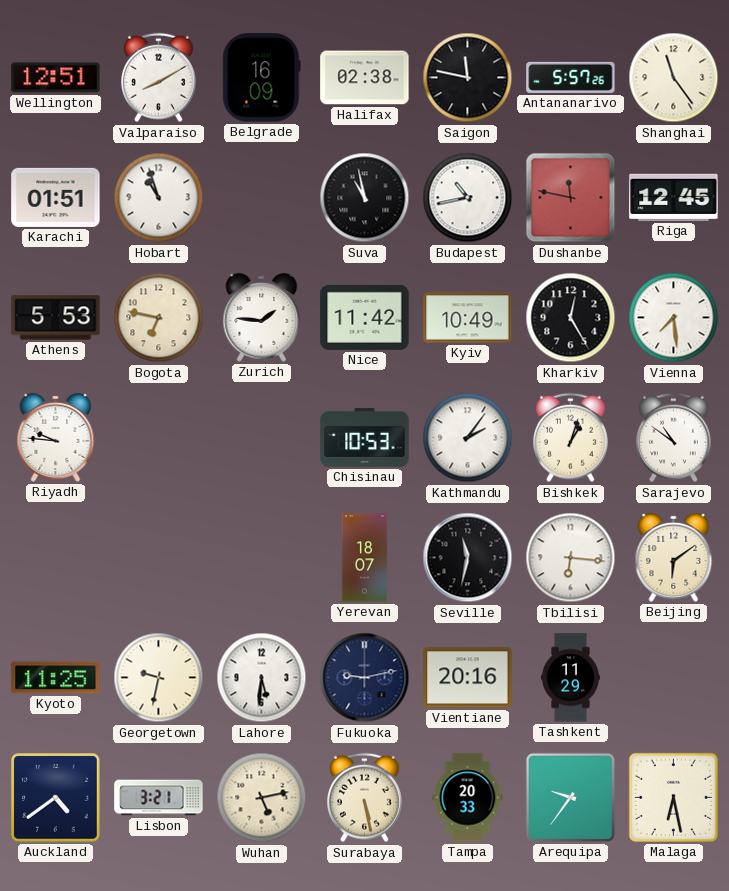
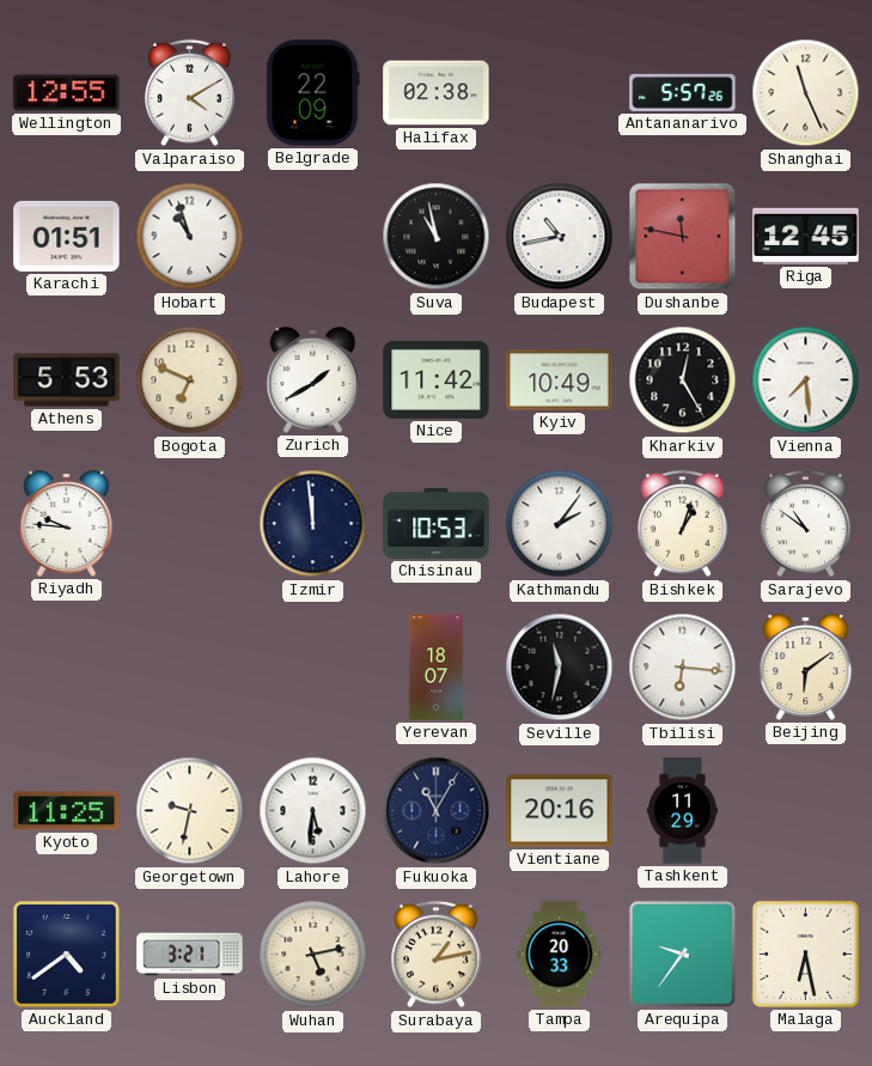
Wellington: 12:51 -> 12:55 (67, 93)
Valparaiso: 8:10 -> 4:10 (190, 93)
Belgrade: 16:09 -> 22:09 (313, 93)
Saigon: 11:47 -> none (468, 78)
Shanghai: 11:24 -> 11:26 (806, 93)
Bogota: 6:47 -> 6:49 (190, 380)
Zurich: 1:46 -> 1:40 (313, 379)
Izmir: none -> 11:59 (313, 524)
Fukuoka: 9:13 -> 11:05 (437, 811)
Surabaya: 5:28 -> 1:13 (437, 955)
